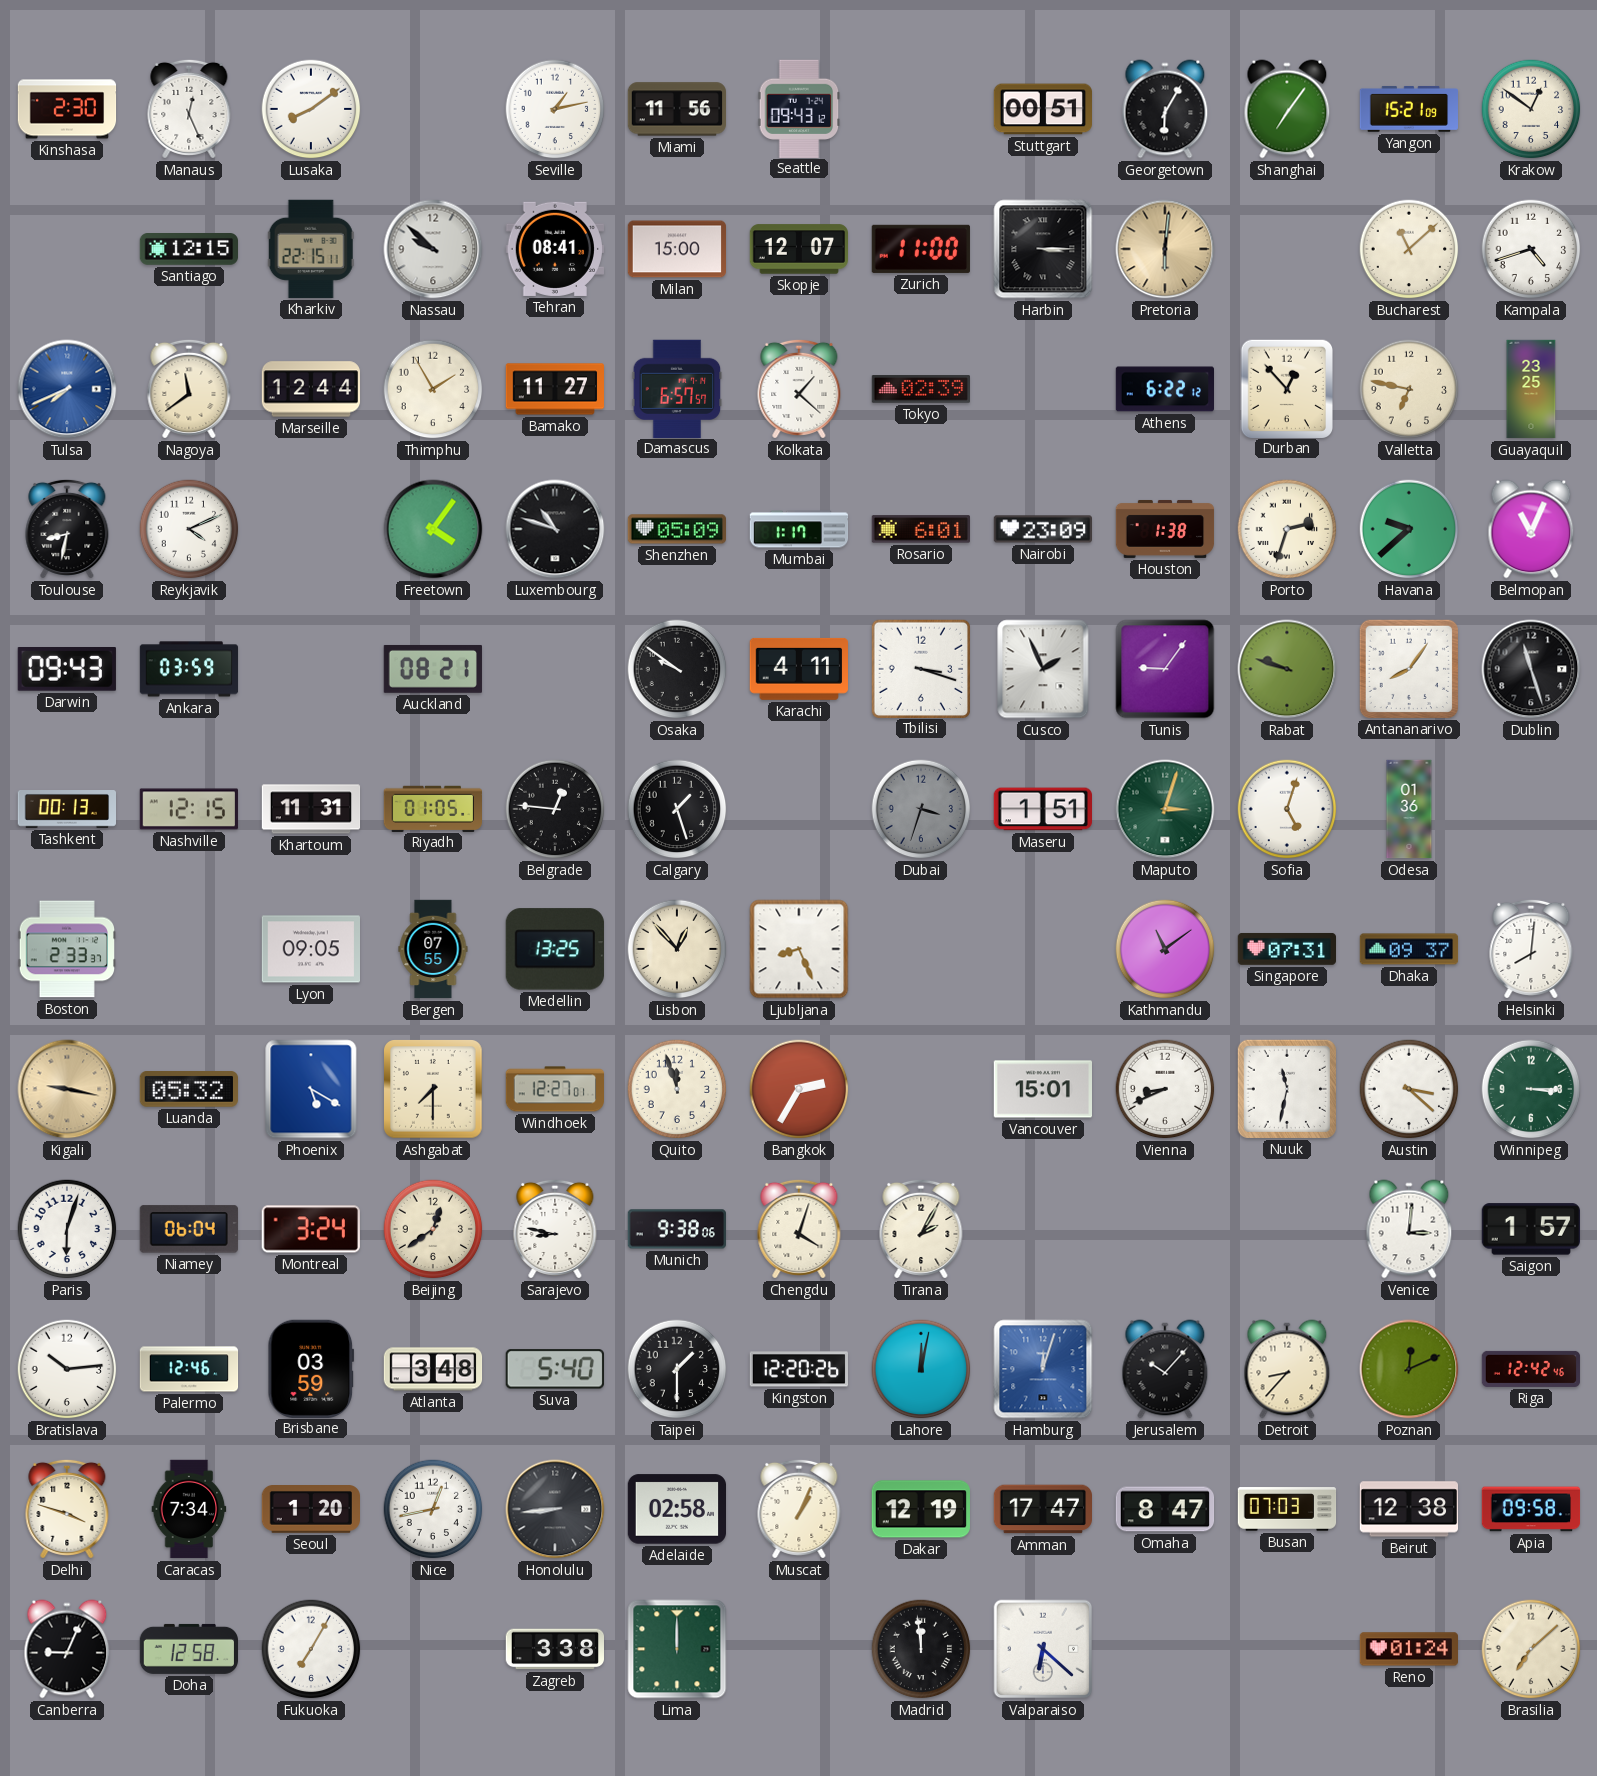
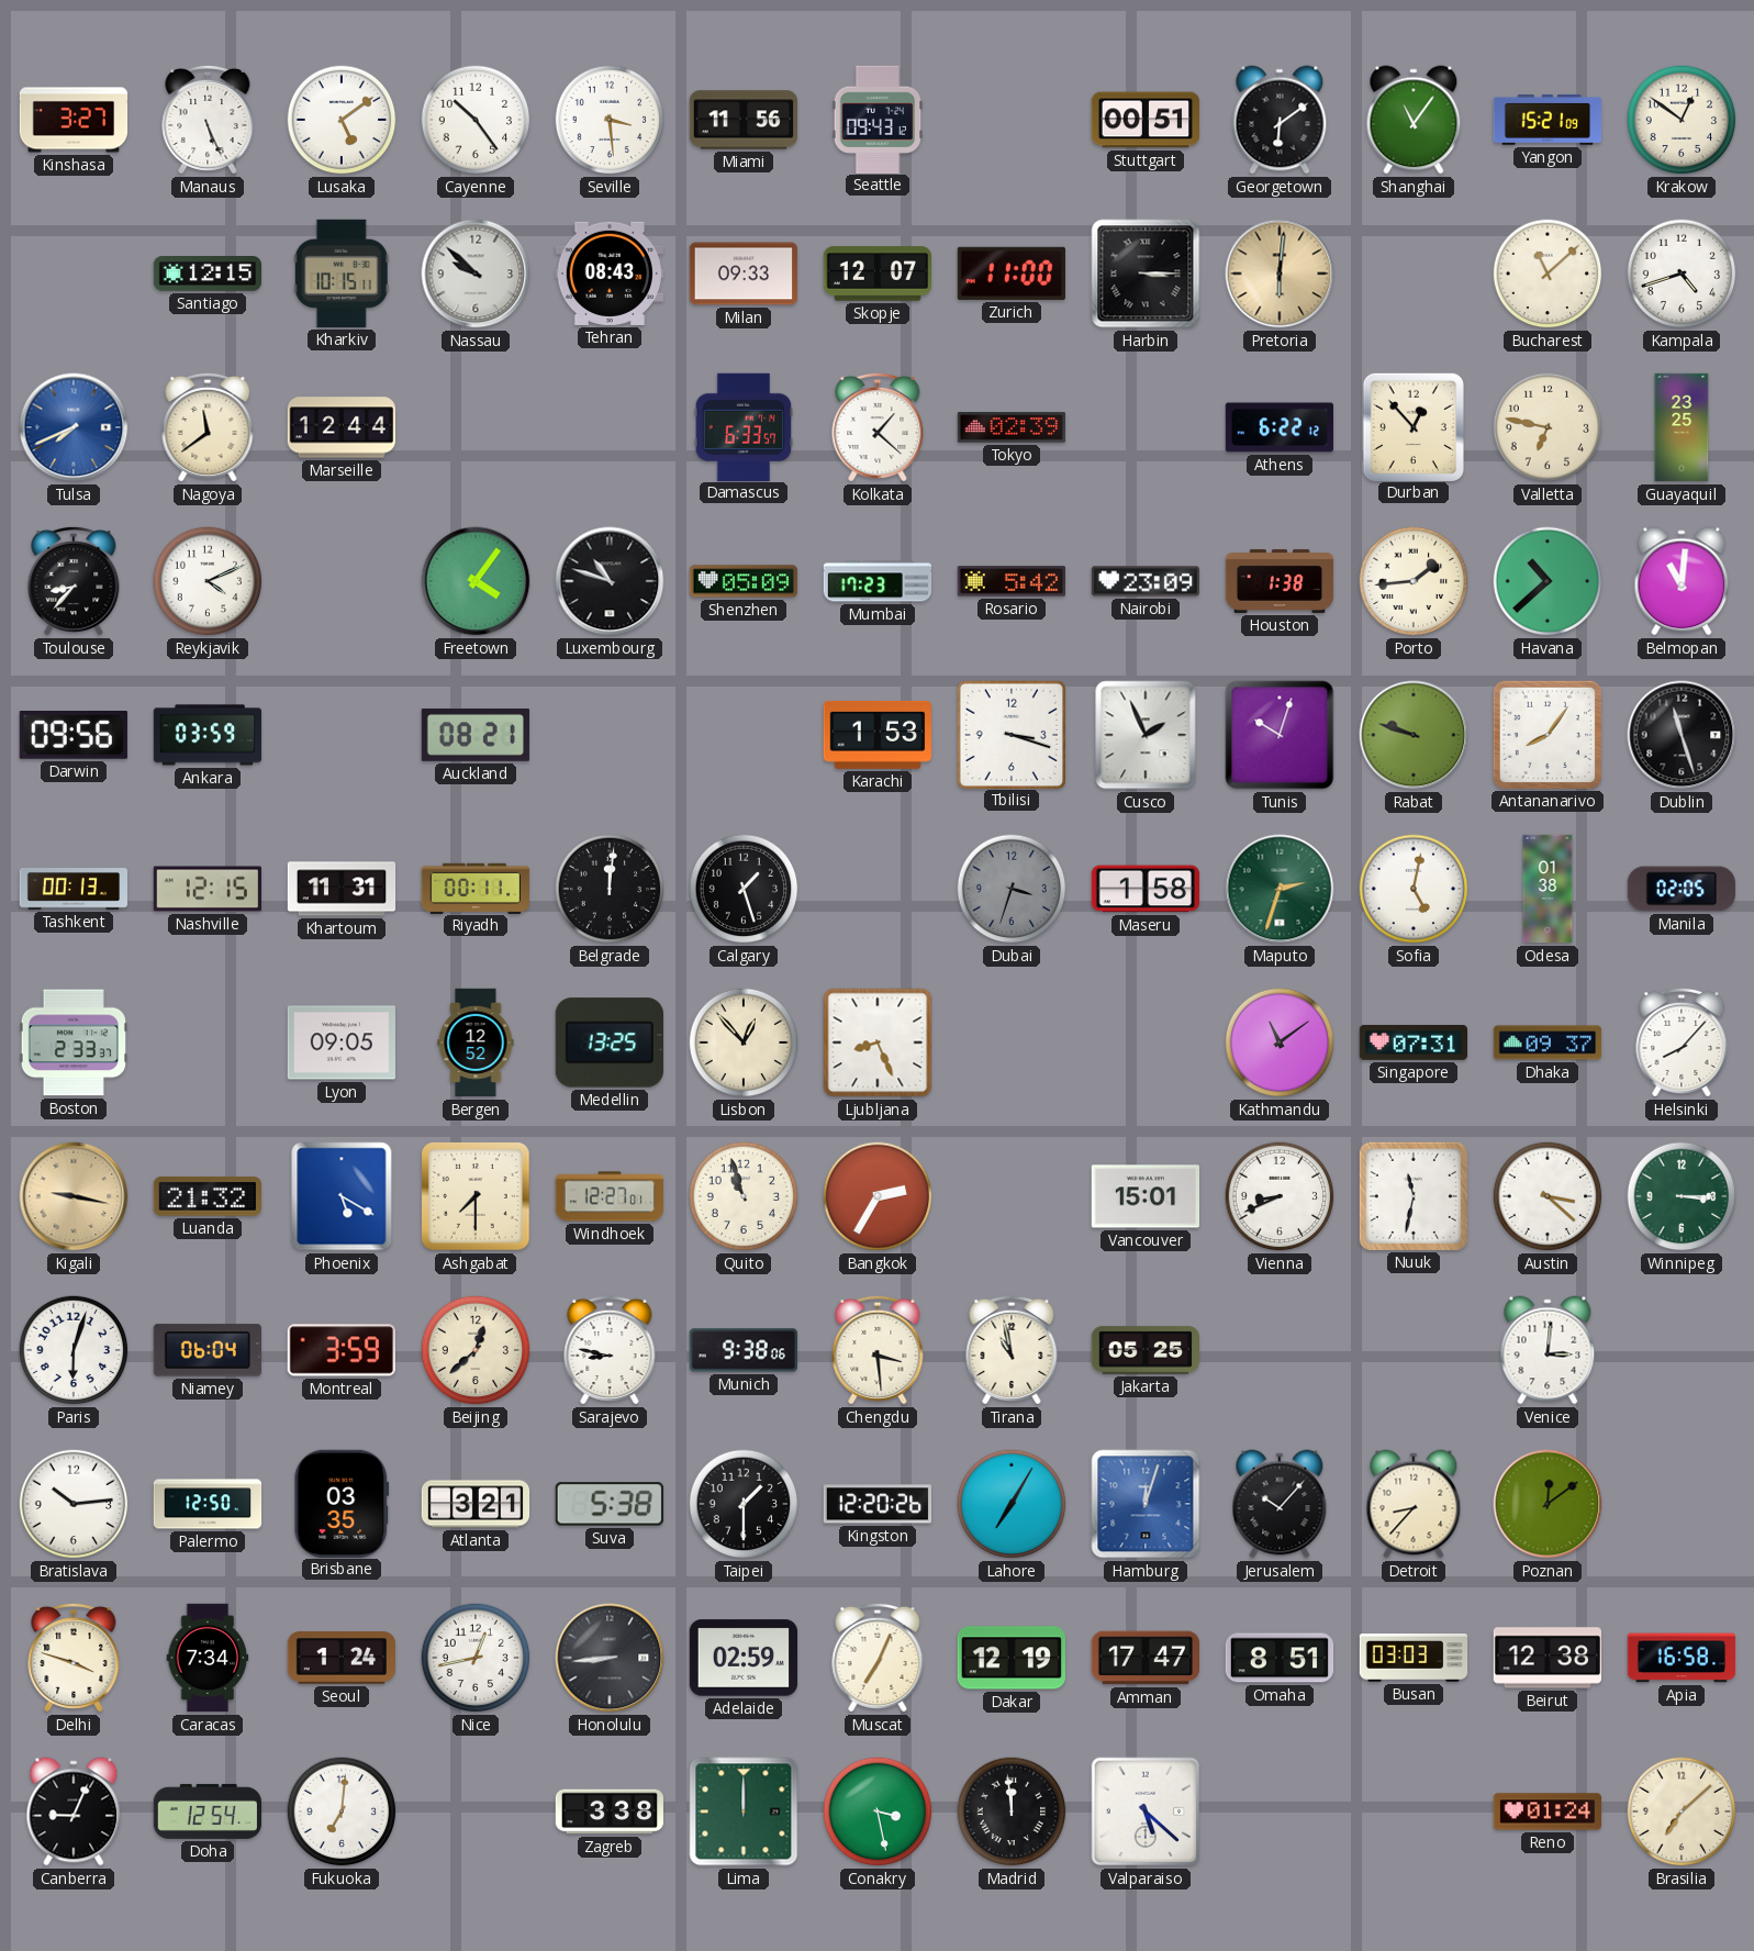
Kinshasa: 2:30 -> 3:27 (74, 120)
Manaus: 12:26 -> 5:26 (208, 120)
Lusaka: 8:09 -> 5:09 (342, 120)
Cayenne: none -> 10:24 (476, 120)
Seville: 1:13 -> 3:29 (610, 120)
Georgetown: 6:05 -> 6:09 (1280, 120)
Shanghai: 7:06 -> 11:06 (1414, 120)
Kharkiv: 22:15 -> 10:15 (342, 274)
Tehran: 08:41 -> 08:43 (608, 274)
Milan: 15:00 -> 09:33 (742, 274)
Thimphu: 1:55 -> none (433, 389)
Bamako: 11:27 -> none (555, 389)
Damascus: 6:57 -> 6:33 (744, 426)
Toulouse: 8:32 -> 8:37 (74, 581)
Mumbai: 1:17 -> 17:23 (878, 581)
Rosario: 6:01 -> 5:42 (1010, 581)
Porto: 2:33 -> 1:44 (1414, 581)
Havana: 9:38 -> 10:38 (1548, 581)
Belmopan: 11:04 -> 11:01 (1682, 581)
Darwin: 09:43 -> 09:56 (74, 736)
Osaka: 9:51 -> none (677, 669)
Karachi: 4:11 -> 1:53 (876, 735)
Tunis: 9:06 -> 10:03 (1280, 735)
Riyadh: 01:05 -> 00:11 (474, 888)
Belgrade: 12:46 -> 12:01 (610, 889)
Maseru: 1:51 -> 1:58 (1144, 889)
Maputo: 3:03 -> 2:33 (1280, 889)
Sofia: 5:03 -> 5:02 (1414, 889)
Odesa: 01:36 -> 01:38 (1548, 889)
Manila: none -> 02:05 (1682, 889)
Bergen: 07:55 -> 12:52 (476, 1043)
Helsinki: 8:01 -> 8:07 (1682, 1043)
Luanda: 05:32 -> 21:32 (208, 1197)
Quito: 11:57 -> 10:57 (744, 1196)
Montreal: 3:24 -> 3:59 (342, 1350)
Beijing: 12:39 -> 12:38 (476, 1350)
Chengdu: 4:03 -> 3:29 (878, 1350)
Tirana: 2:05 -> 10:58 (1012, 1350)
Jakarta: none -> 05:25 (1146, 1350)
Saigon: 1:57 -> none (1530, 1229)
Palermo: 12:46 -> 12:50 (208, 1504)
Brisbane: 03:59 -> 03:35 (342, 1503)
Atlanta: 3:48 -> 3:21 (476, 1504)
Suva: 5:40 -> 5:38 (610, 1504)
Lahore: 12:02 -> 7:05 (1012, 1504)
Poznan: 12:11 -> 12:09 (1548, 1504)
Riga: 12:42 -> none (1531, 1369)
Seoul: 1:20 -> 1:24 (340, 1659)
Adelaide: 02:58 -> 02:59 (742, 1658)
Muscat: 1:04 -> 7:04 (878, 1658)
Omaha: 8:47 -> 8:51 (1280, 1658)
Busan: 07:03 -> 03:03 (1414, 1658)
Apia: 09:58 -> 16:58 (1682, 1658)
Doha: 12:58 -> 12:54 (206, 1811)
Fukuoka: 7:05 -> 7:01 (342, 1811)
Conakry: none -> 3:28 (878, 1811)
Valparaiso: 6:22 -> 5:22 (1146, 1811)
